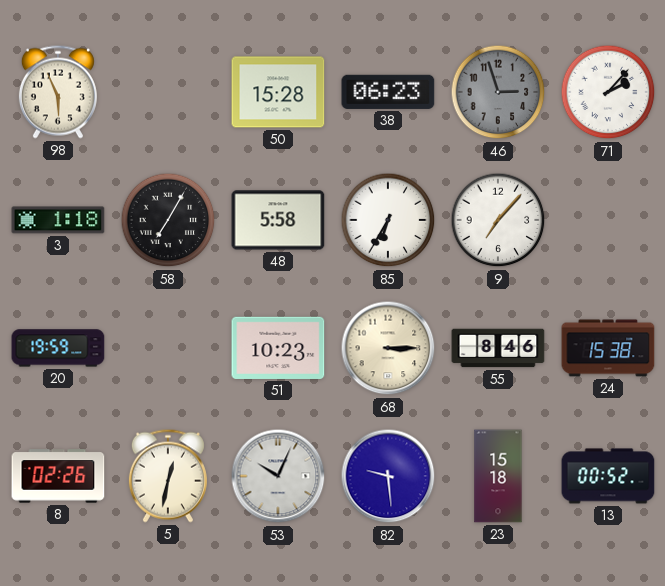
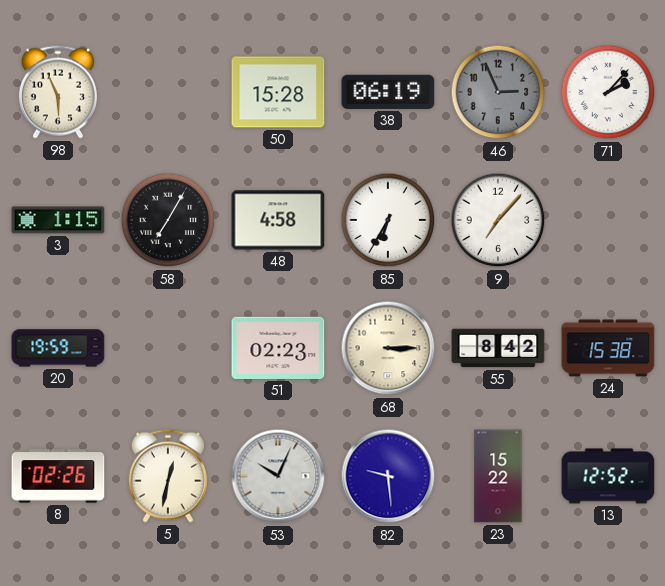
38: 06:23 -> 06:19 (388, 92)
46: 2:57 -> 2:56 (498, 92)
3: 1:18 -> 1:15 (58, 220)
48: 5:58 -> 4:58 (278, 220)
51: 10:23 -> 02:23 (278, 348)
55: 8:46 -> 8:42 (498, 348)
23: 15:18 -> 15:22 (498, 476)
13: 00:52 -> 12:52 (608, 476)
